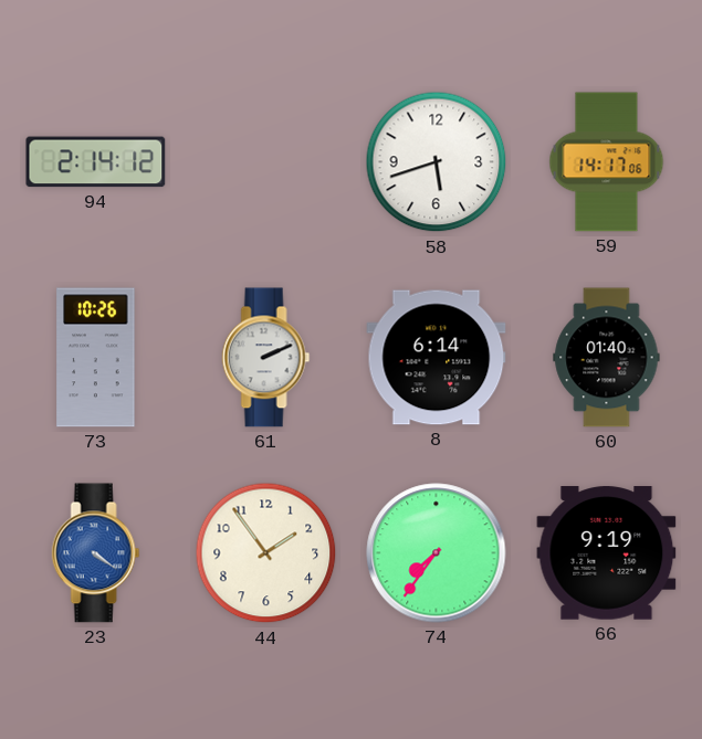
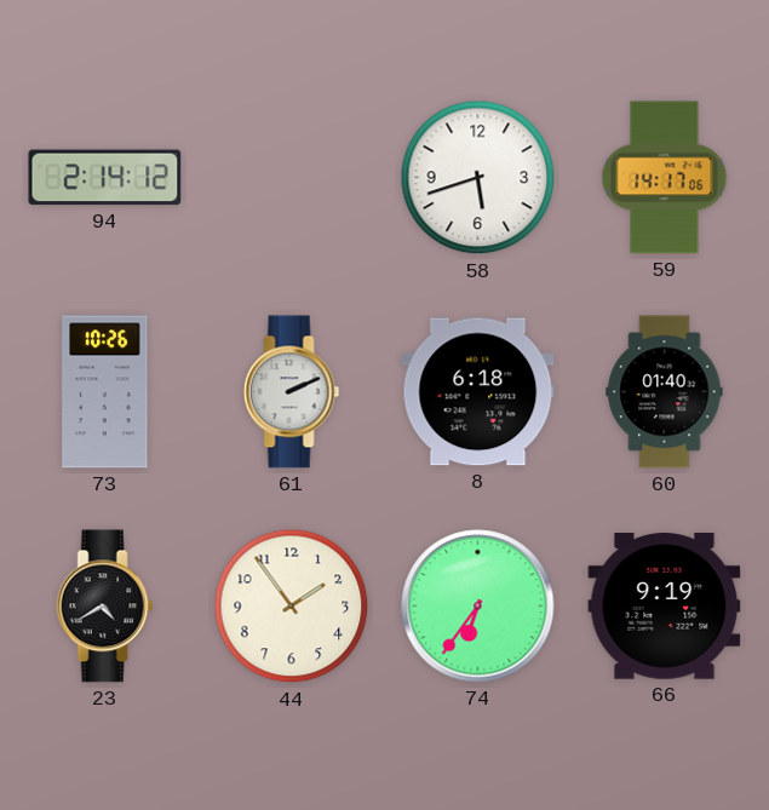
8: 6:14 -> 6:18 (478, 392)
23: 4:21 -> 4:40 (105, 607)
23 dial: blue -> black (105, 607)
74: 7:36 -> 6:36 (478, 607)
